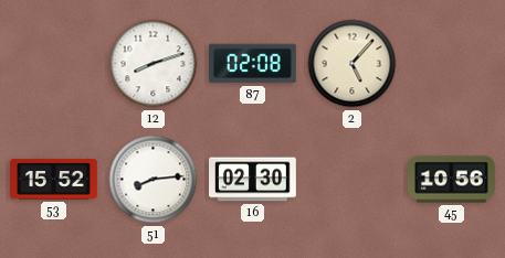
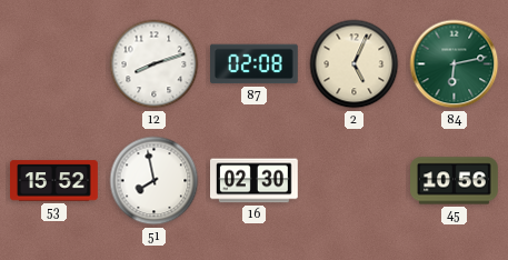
2: 5:07 -> 5:04 (355, 64)
84: none -> 6:13 (455, 64)
51: 8:14 -> 7:58 (155, 181)
